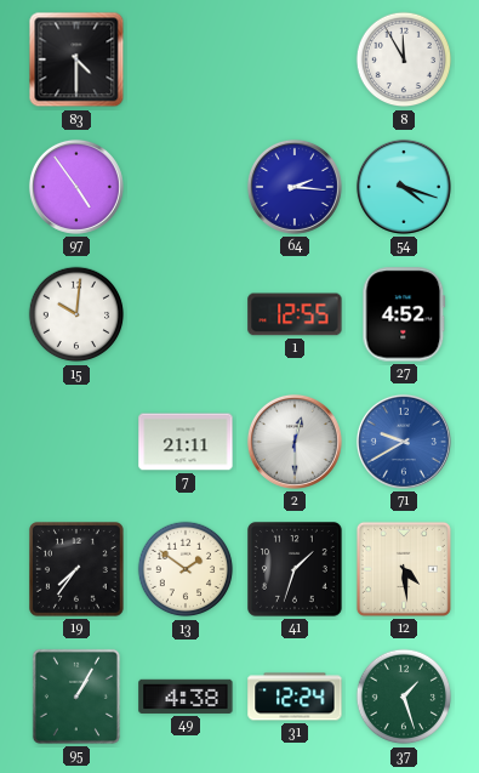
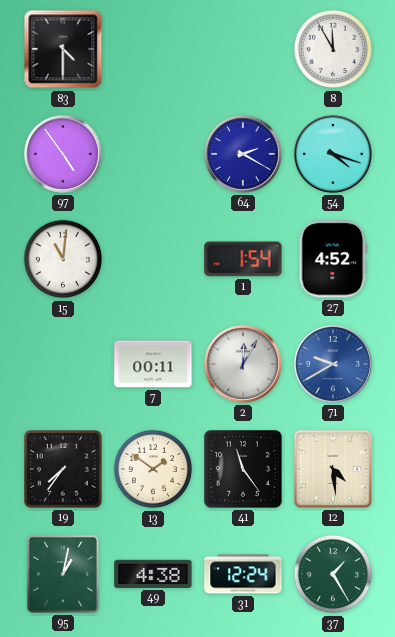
64: 2:16 -> 2:20 (243, 154)
15: 10:01 -> 11:01 (63, 259)
1: 12:55 -> 1:54 (243, 259)
7: 21:11 -> 00:11 (153, 364)
2: 12:30 -> 12:05 (243, 364)
41: 1:33 -> 11:24 (244, 470)
95: 1:05 -> 1:02 (63, 574)
37: 1:27 -> 1:25 (333, 574)
